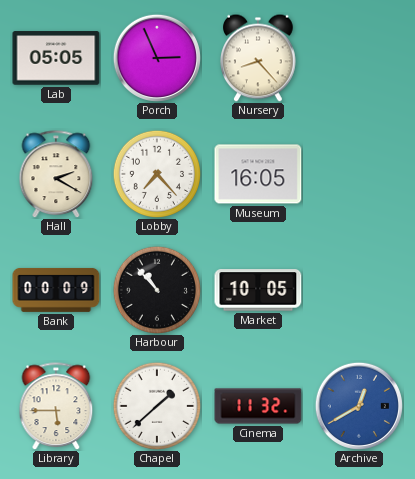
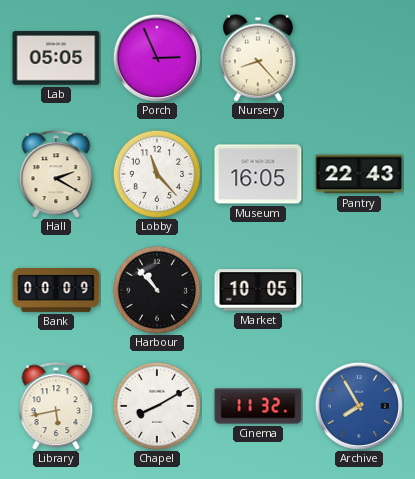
Lobby: 7:23 -> 11:23 (156, 173)
Pantry: none -> 22:43 (359, 174)
Library: 5:45 -> 5:43 (56, 406)
Chapel: 1:38 -> 8:10 (156, 405)
Archive: 12:40 -> 7:55 (359, 406)
